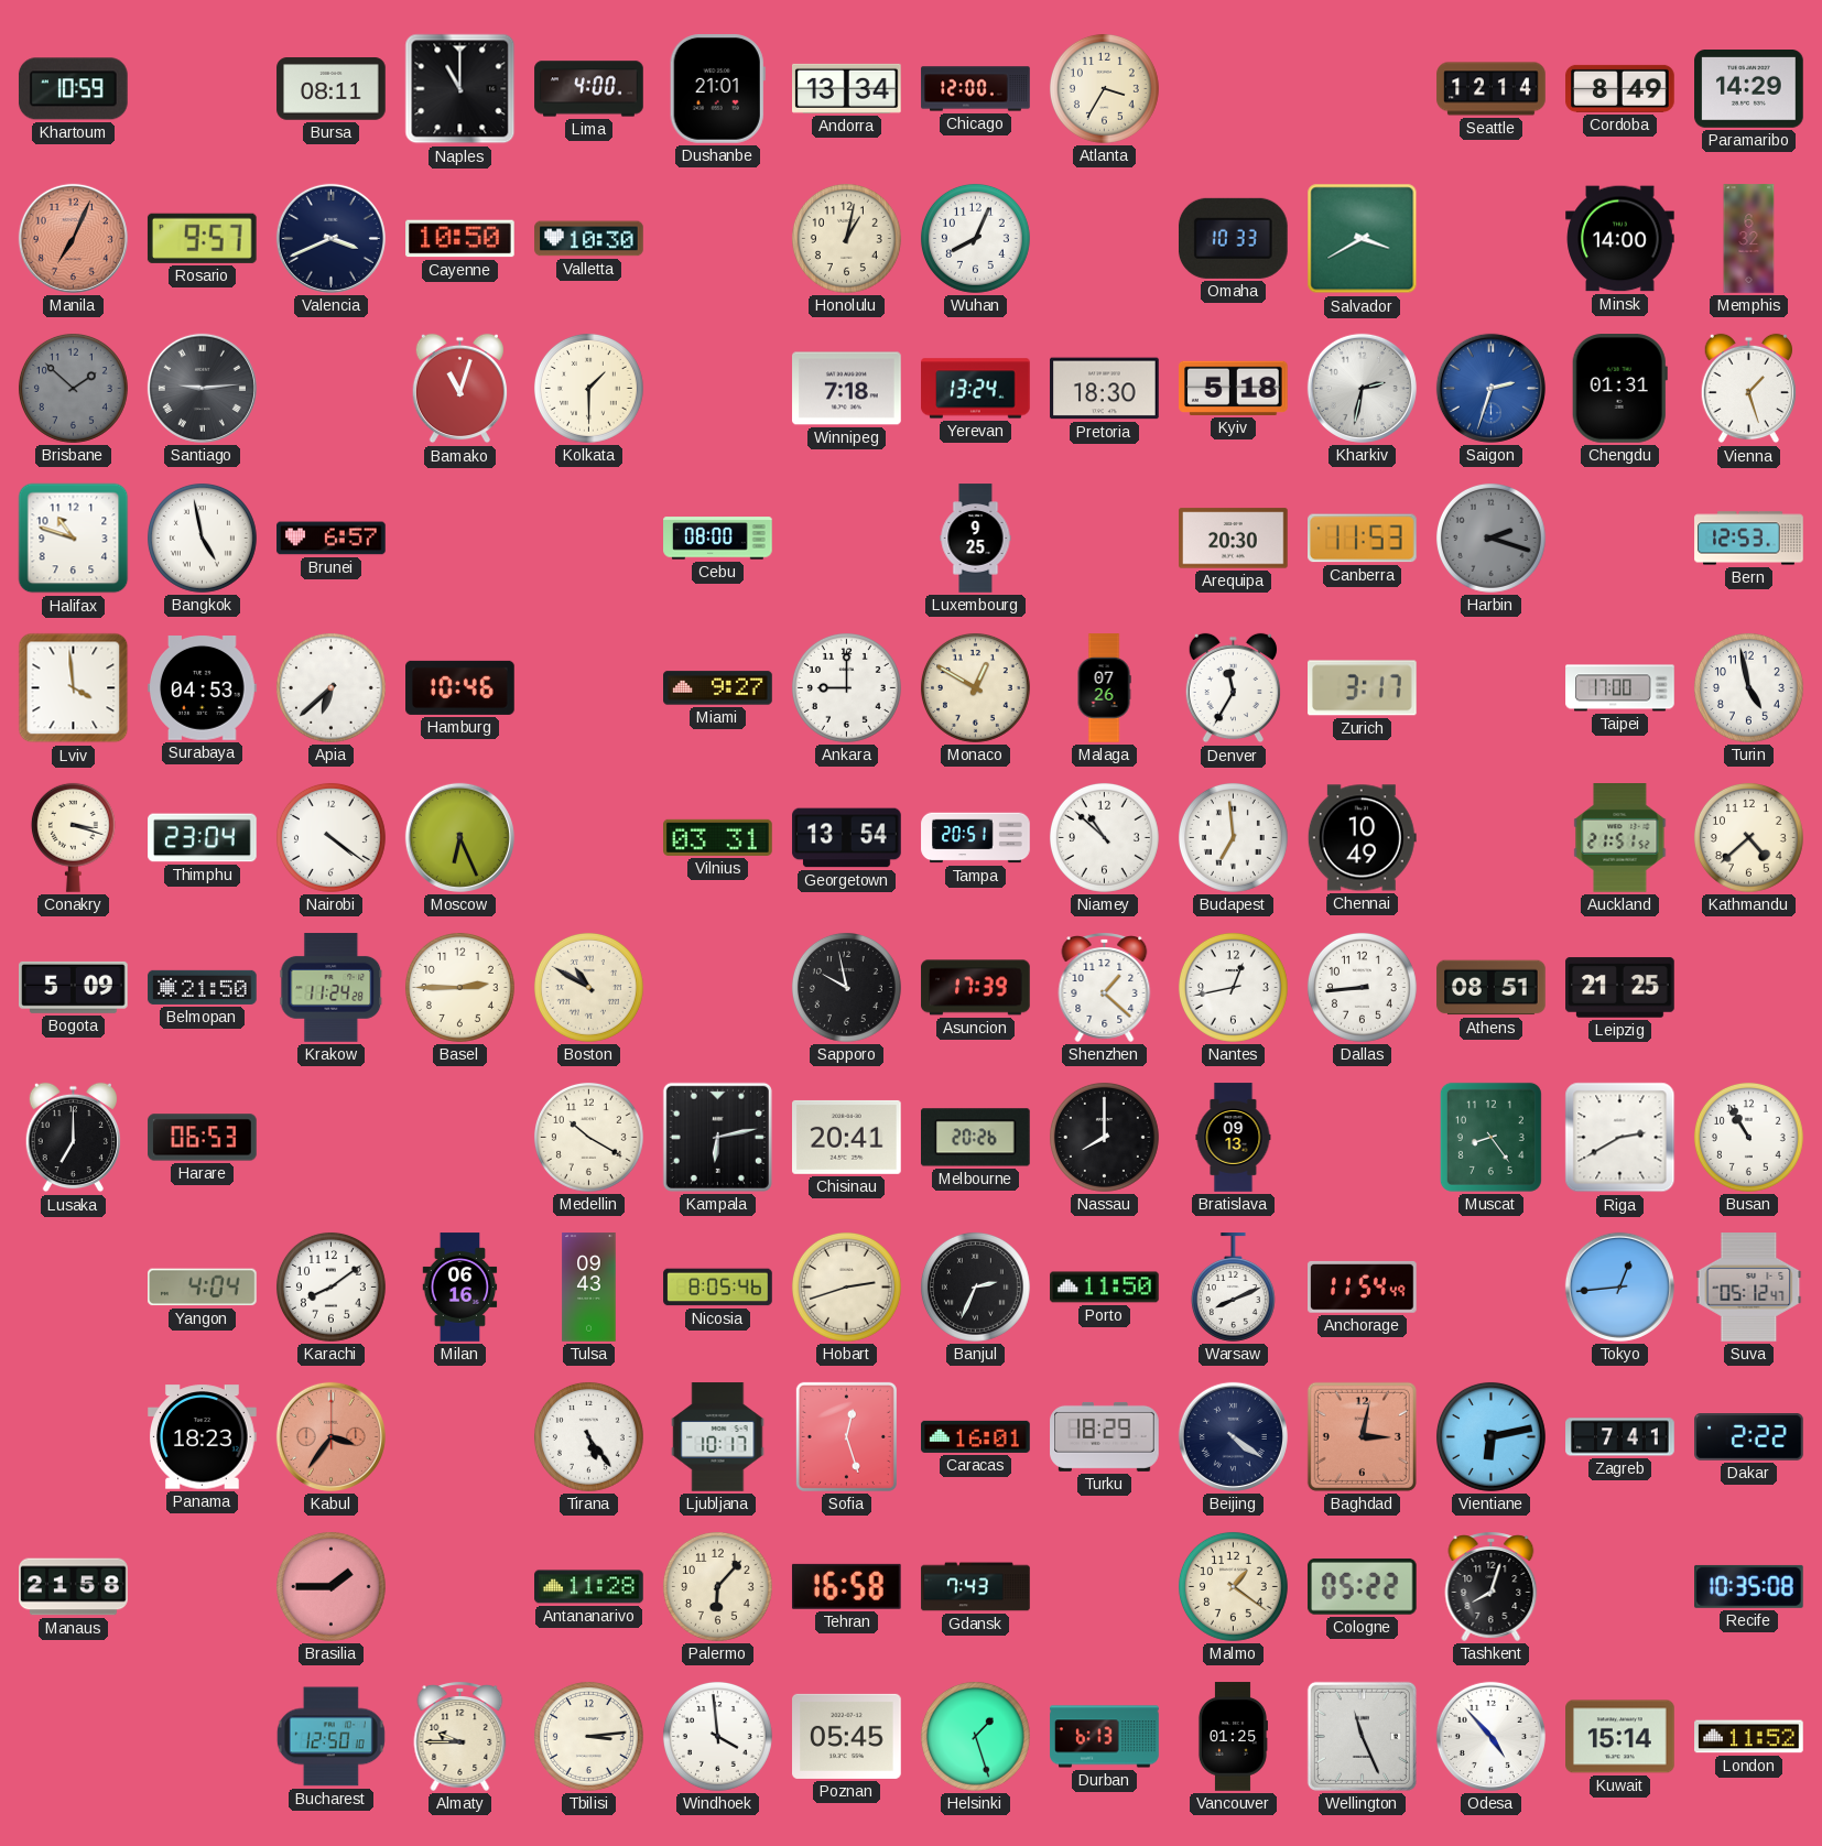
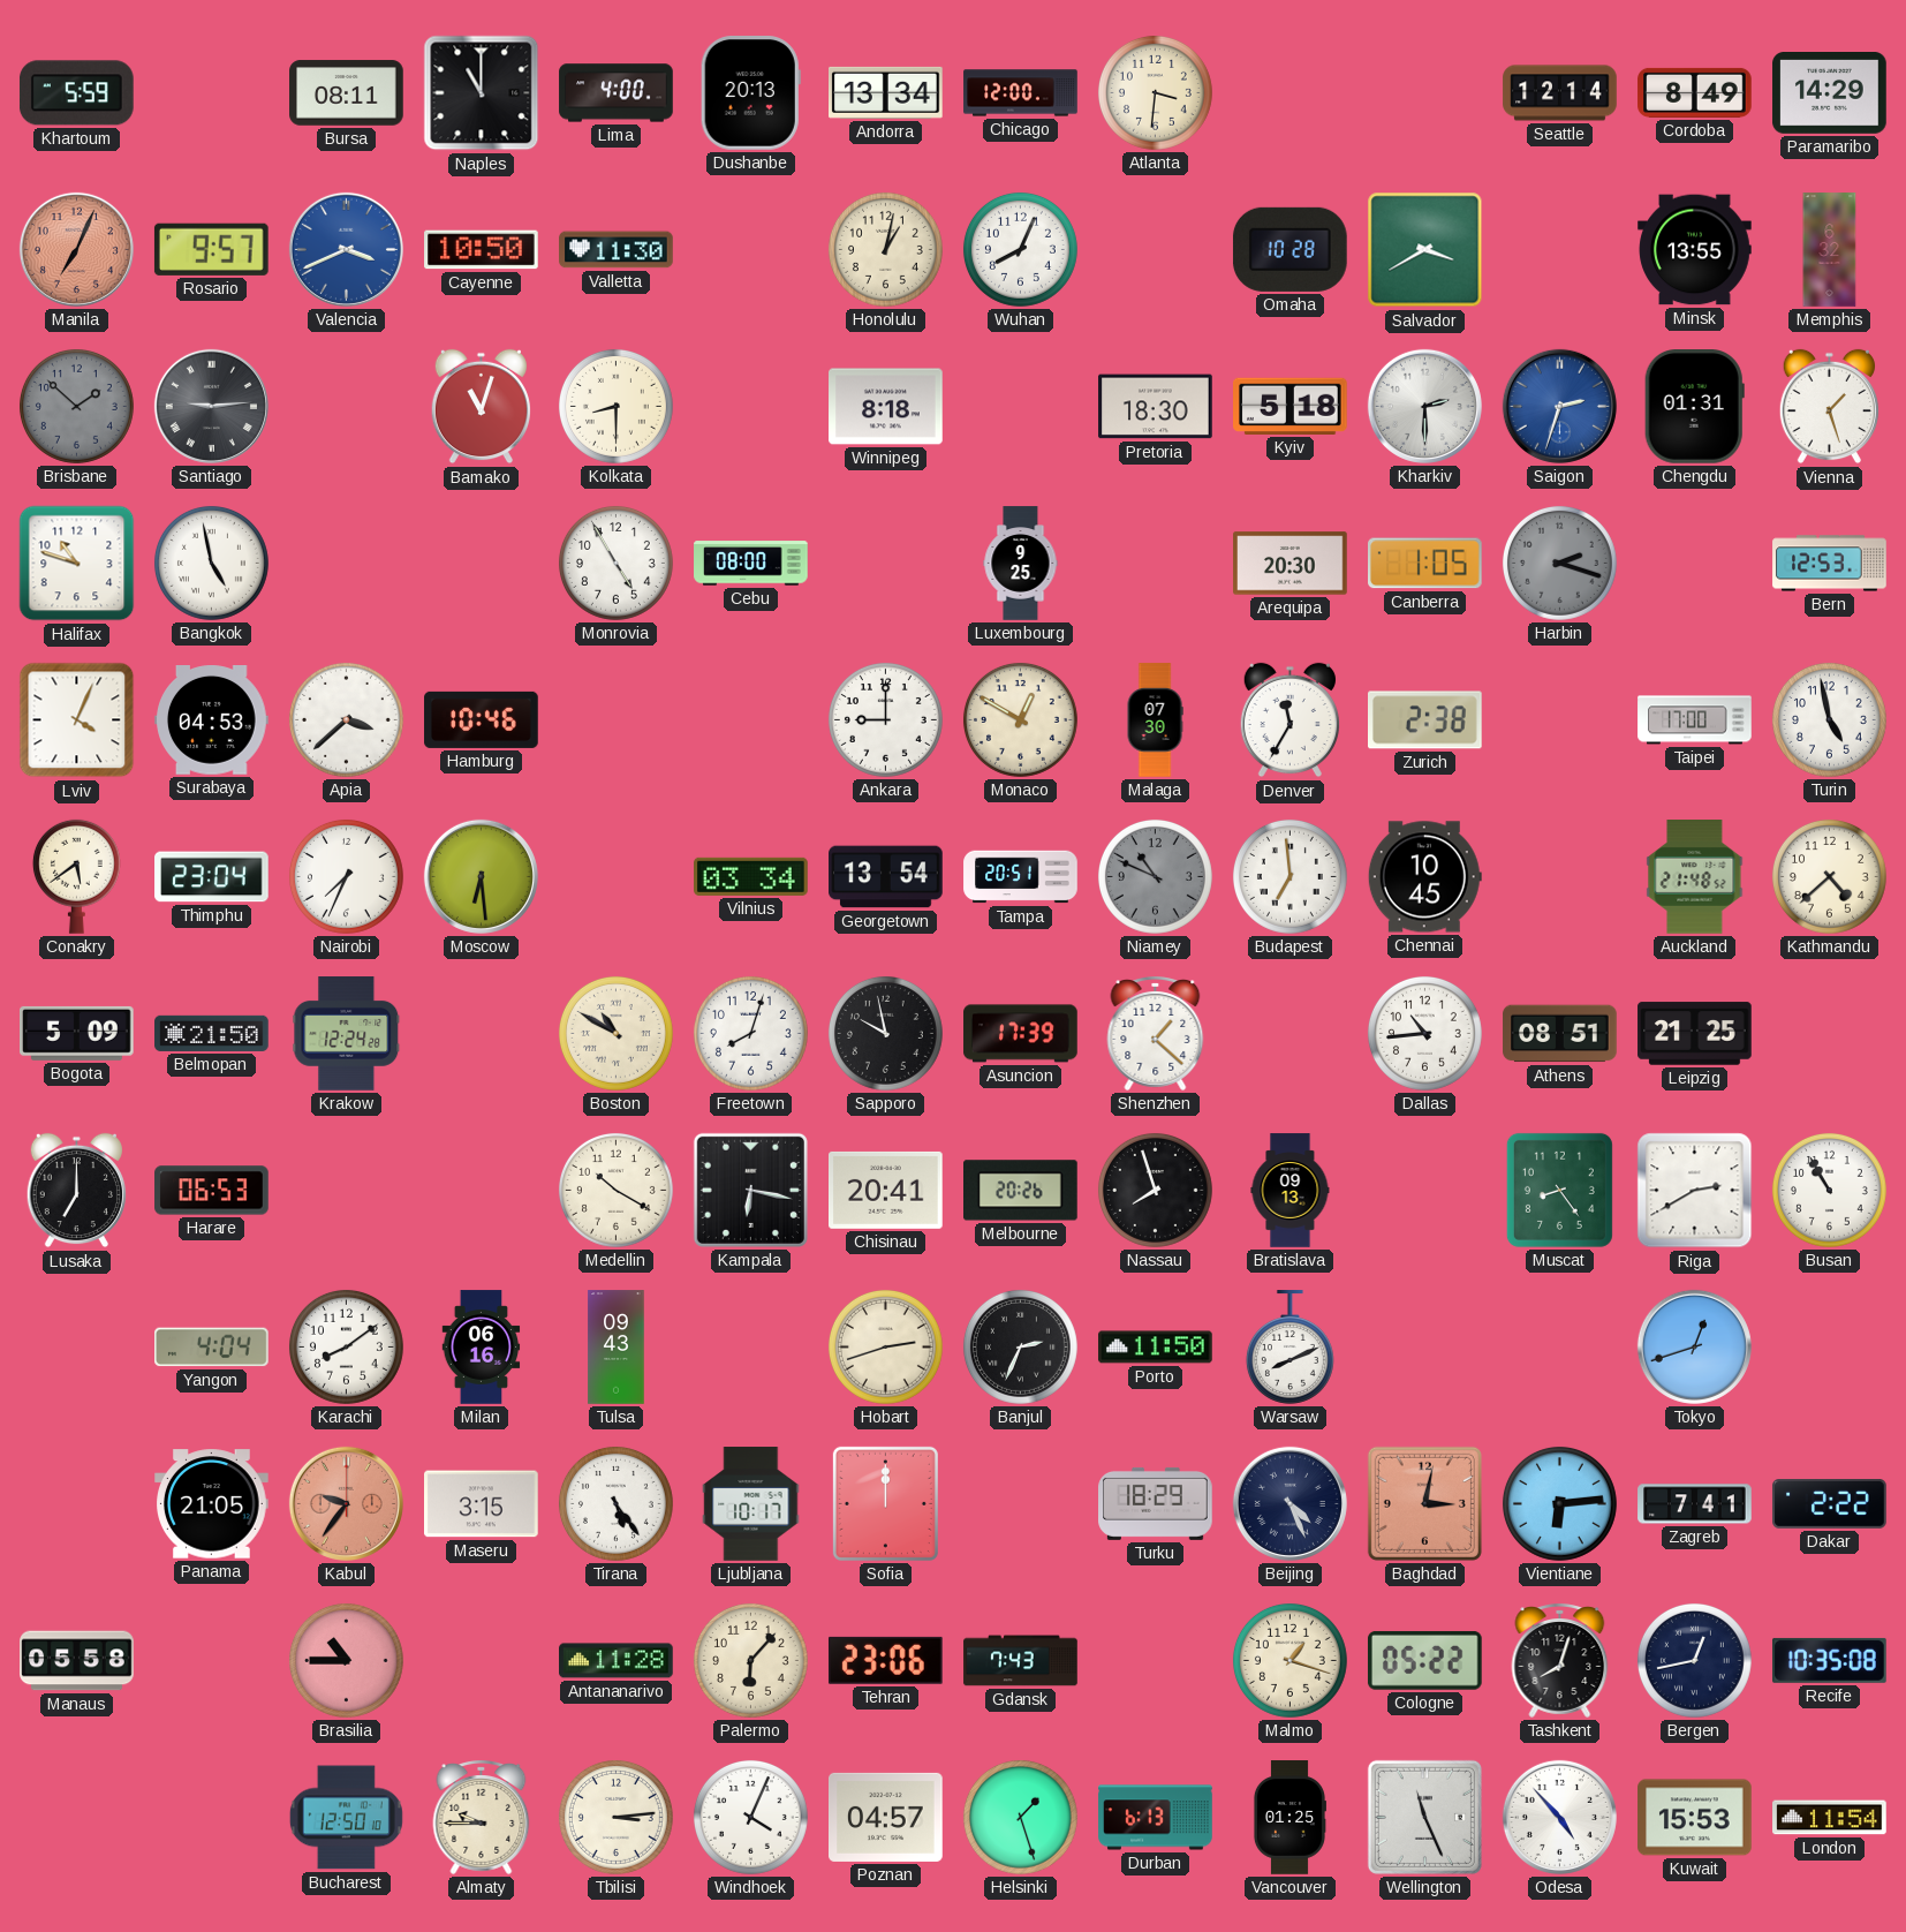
Khartoum: 10:59 -> 5:59 (76, 93)
Dushanbe: 21:01 -> 20:13 (750, 93)
Atlanta: 3:35 -> 3:31 (1155, 92)
Valencia dial: navy -> blue (346, 249)
Valletta: 10:30 -> 11:30 (617, 250)
Omaha: 10:33 -> 10:28 (1289, 249)
Minsk: 14:00 -> 13:55 (1695, 250)
Kolkata: 1:30 -> 8:30 (615, 406)
Winnipeg: 7:18 -> 8:18 (886, 407)
Yerevan: 13:24 -> none (976, 389)
Kharkiv: 2:32 -> 2:30 (1424, 406)
Brunei: 6:57 -> none (332, 539)
Monrovia: none -> 4:55 (615, 563)
Canberra: 11:53 -> 1:05 (1425, 564)
Lviv: 3:59 -> 4:04 (77, 720)
Apia: 6:38 -> 3:38 (346, 719)
Miami: 9:27 -> none (718, 688)
Malaga: 07:26 -> 07:30 (1155, 720)
Zurich: 3:17 -> 2:38 (1425, 720)
Conakry: 3:18 -> 5:39 (76, 876)
Nairobi: 4:21 -> 7:34 (346, 876)
Moscow: 6:26 -> 6:29 (481, 876)
Vilnius: 03:31 -> 03:34 (751, 876)
Niamey: 10:52 -> 10:49 (1155, 876)
Niamey dial: white -> grey (1155, 876)
Chennai: 10:49 -> 10:45 (1424, 877)
Auckland: 21:51 -> 21:48 (1695, 877)
Krakow: 11:24 -> 12:24 (347, 1034)
Basel: 2:45 -> none (459, 987)
Freetown: none -> 8:03 (750, 1033)
Nantes: 12:43 -> none (1233, 987)
Dallas: 8:44 -> 10:44 (1424, 1033)
Kampala: 6:13 -> 6:17 (750, 1190)
Nassau: 8:00 -> 7:57 (1155, 1190)
Nicosia: 8:05 -> none (718, 1288)
Anchorage: 11:54 -> none (1363, 1288)
Tokyo: 12:44 -> 12:42 (1694, 1346)
Suva: 05:12 -> none (1749, 1288)
Panama: 18:23 -> 21:05 (212, 1504)
Kabul: 3:36 -> 9:36 (346, 1503)
Maseru: none -> 3:15 (482, 1504)
Sofia: 12:27 -> 12:00 (885, 1503)
Caracas: 16:01 -> none (976, 1436)
Beijing: 4:21 -> 4:26 (1289, 1503)
Vientiane: 6:13 -> 6:14 (1559, 1503)
Manaus: 21:58 -> 05:58 (77, 1661)
Brasilia: 1:45 -> 10:45 (346, 1660)
Tehran: 16:58 -> 23:06 (885, 1660)
Malmo: 1:21 -> 1:18 (1289, 1660)
Bergen: none -> 12:43 (1694, 1660)
Windhoek: 3:59 -> 4:04 (750, 1817)
Poznan: 05:45 -> 04:57 (886, 1817)
Kuwait: 15:14 -> 15:53 (1695, 1818)
London: 11:52 -> 11:54 (1830, 1818)
